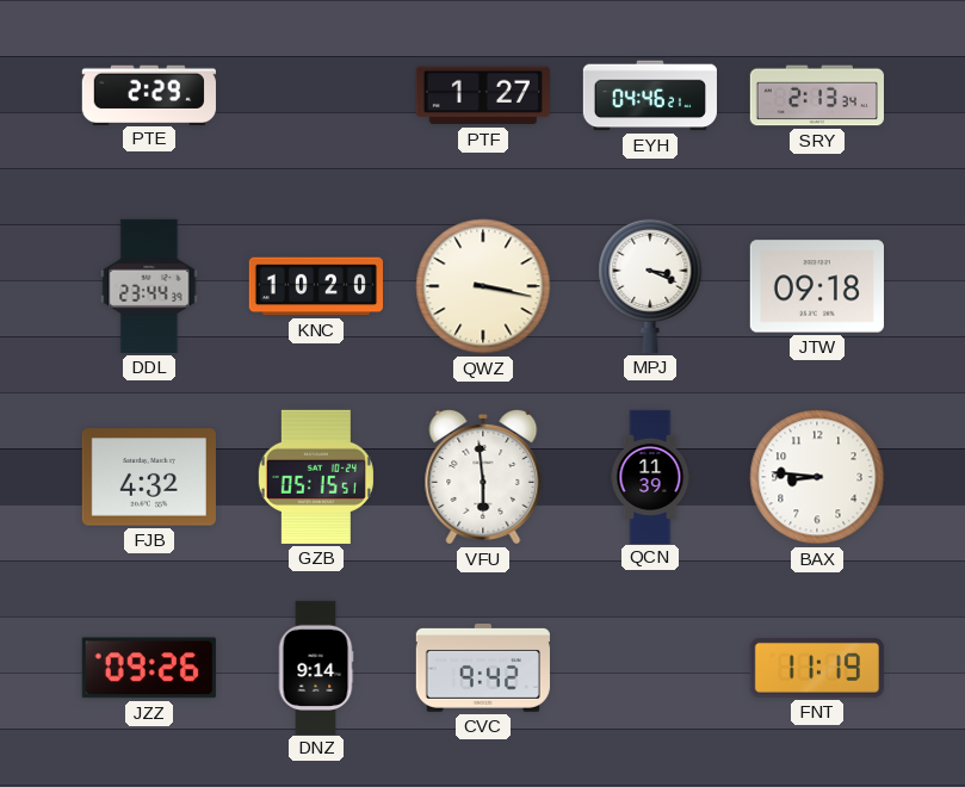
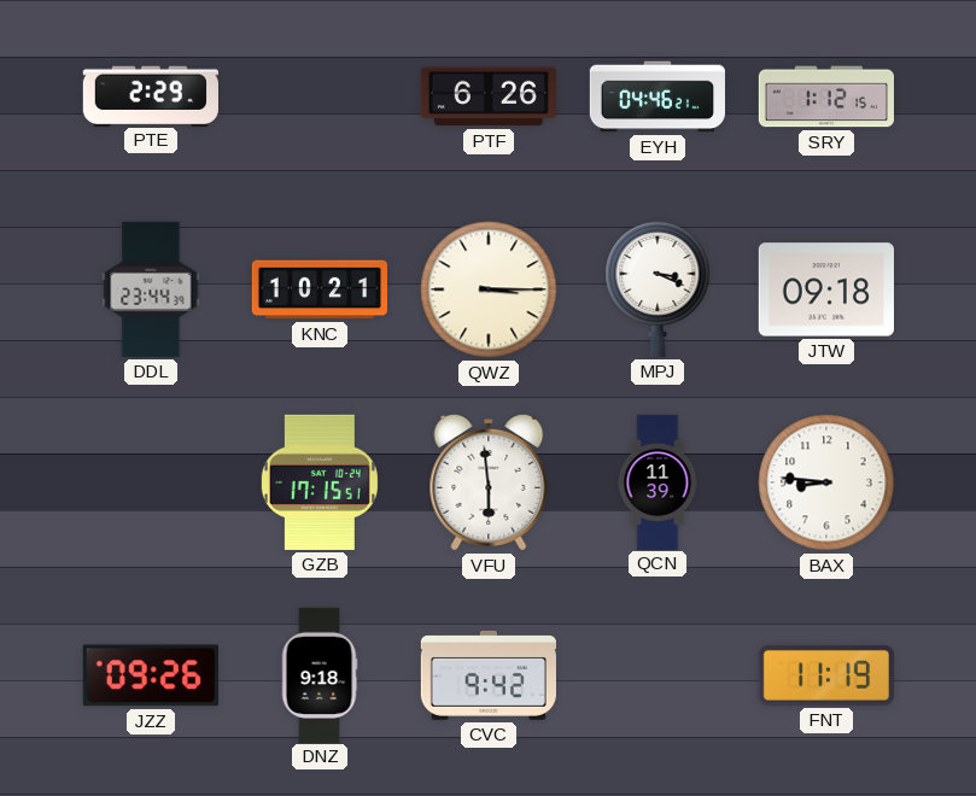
PTF: 1:27 -> 6:26 (489, 96)
SRY: 2:13 -> 1:12 (826, 96)
KNC: 10:20 -> 10:21 (318, 289)
QWZ: 3:17 -> 3:15 (489, 289)
FJB: 4:32 -> none (149, 477)
GZB: 05:15 -> 17:15 (320, 482)
DNZ: 9:14 -> 9:18 (320, 674)
